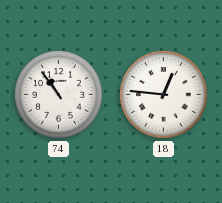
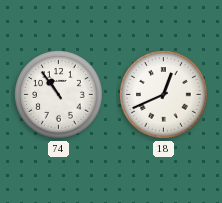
18: 12:46 -> 12:41 (164, 95)
